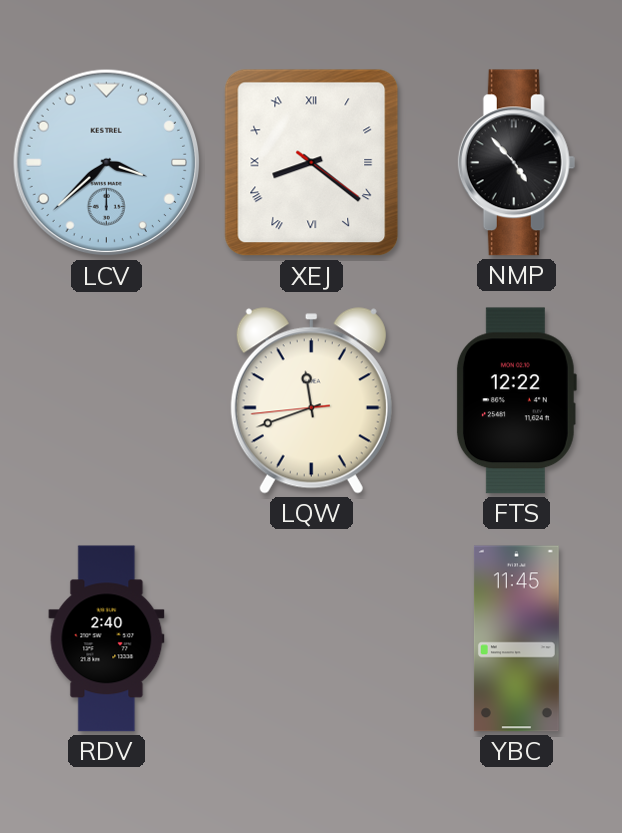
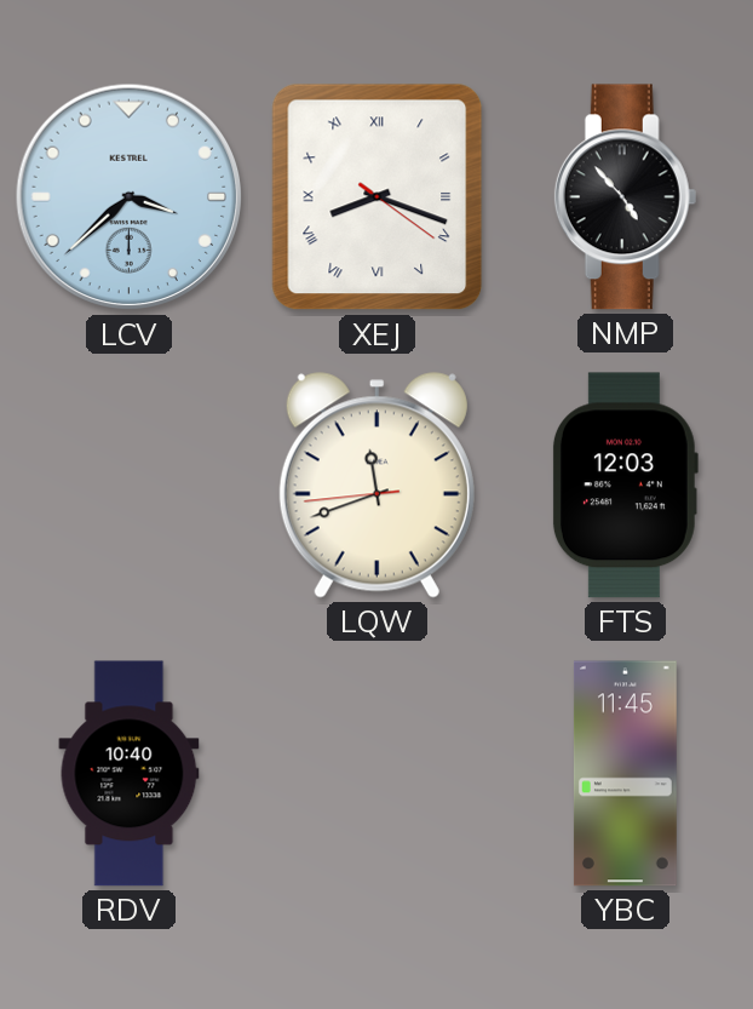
XEJ: 8:21 -> 8:18 (378, 197)
FTS: 12:22 -> 12:03 (625, 486)
RDV: 2:40 -> 10:40 (130, 774)
